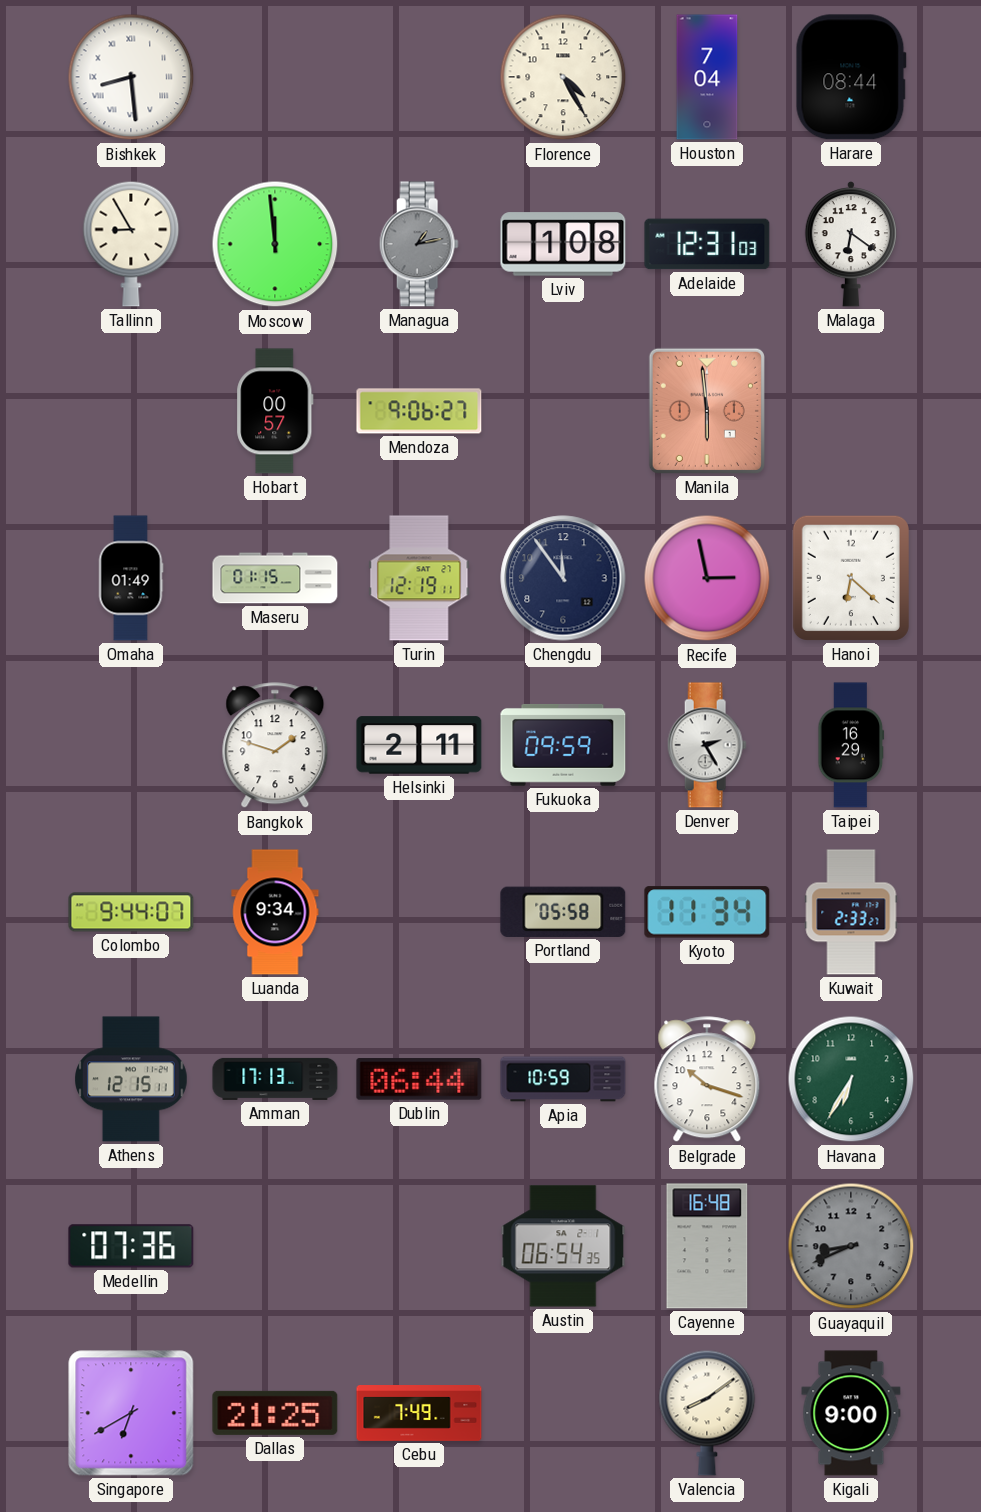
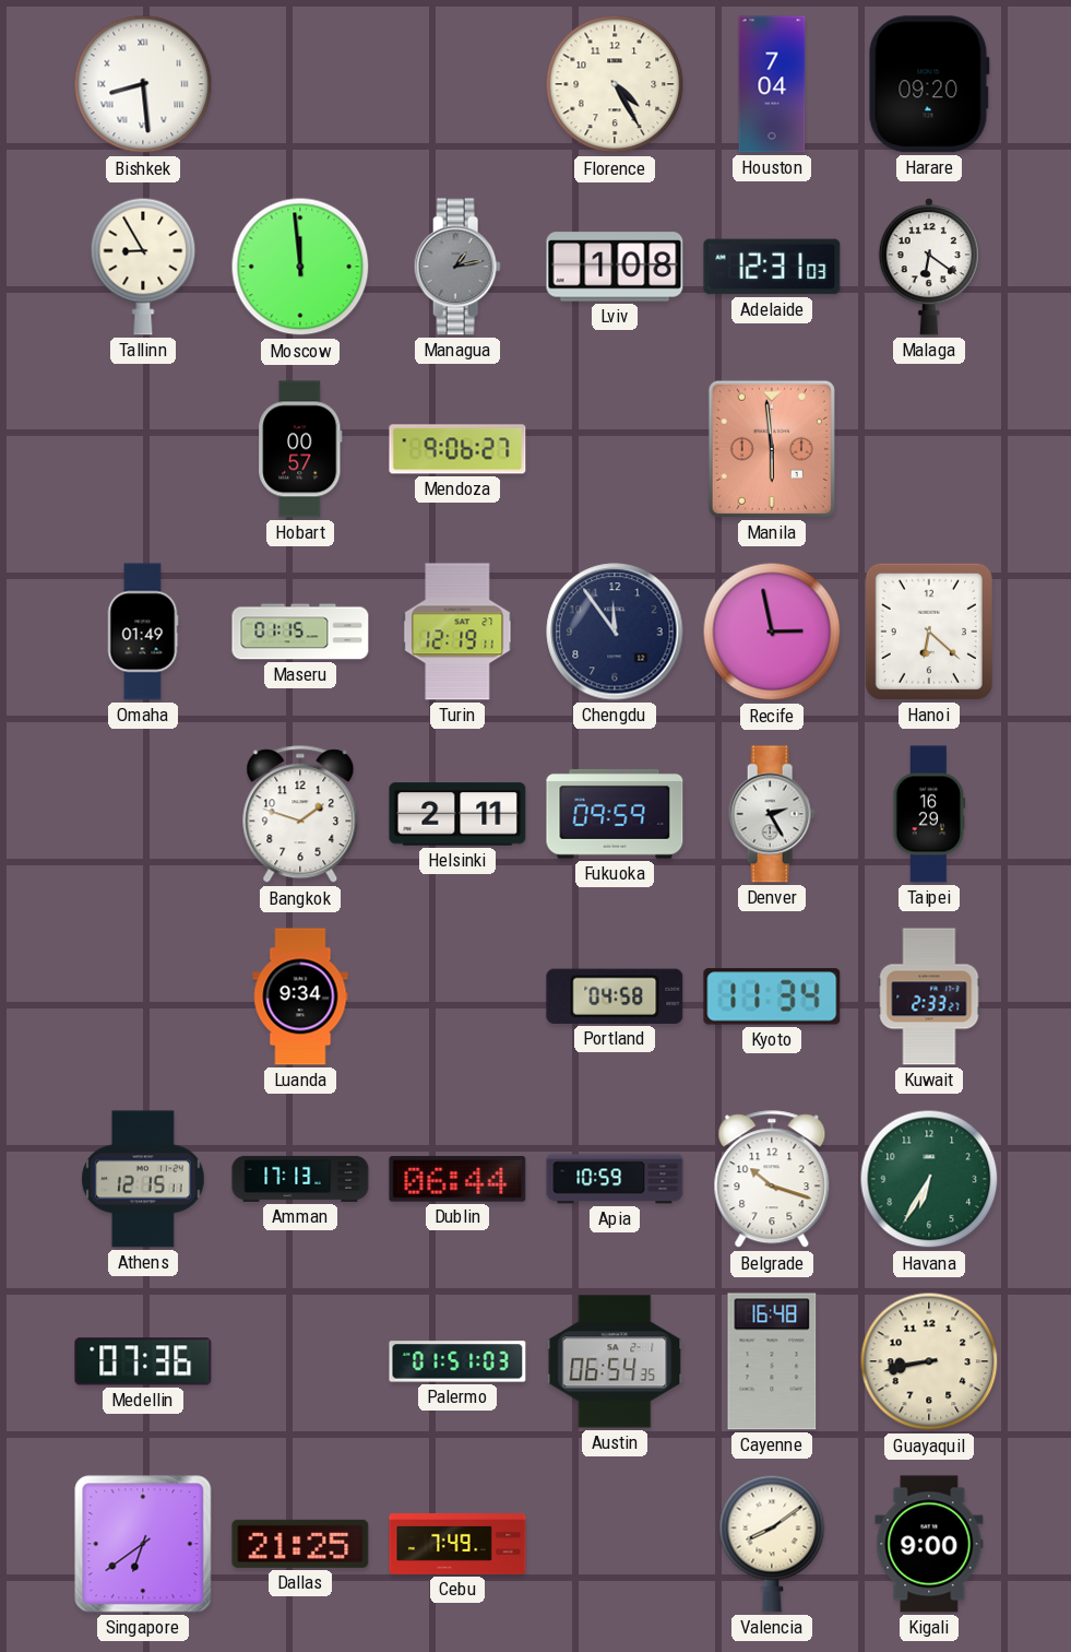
Harare: 08:44 -> 09:20 (929, 84)
Colombo: 9:44 -> none (131, 912)
Portland: 05:58 -> 04:58 (615, 996)
Palermo: none -> 01:51 (457, 1361)
Guayaquil: 8:41 -> 8:43 (929, 1361)
Guayaquil dial: grey -> cream (929, 1361)
Singapore: 6:40 -> 6:39 (143, 1544)
